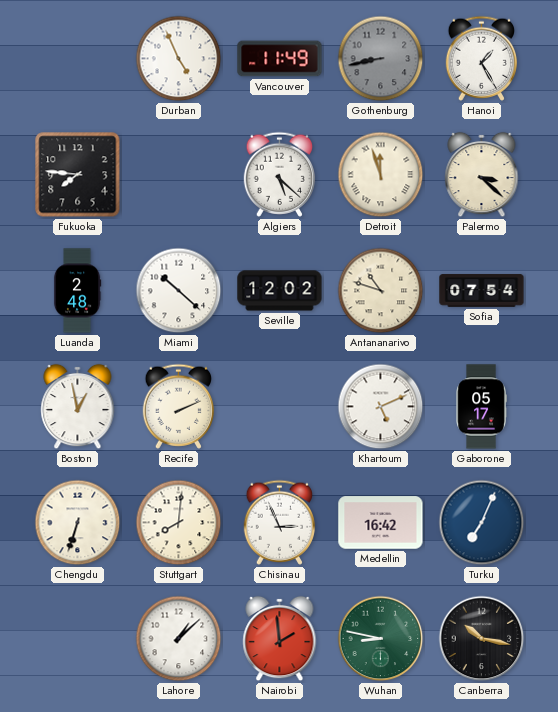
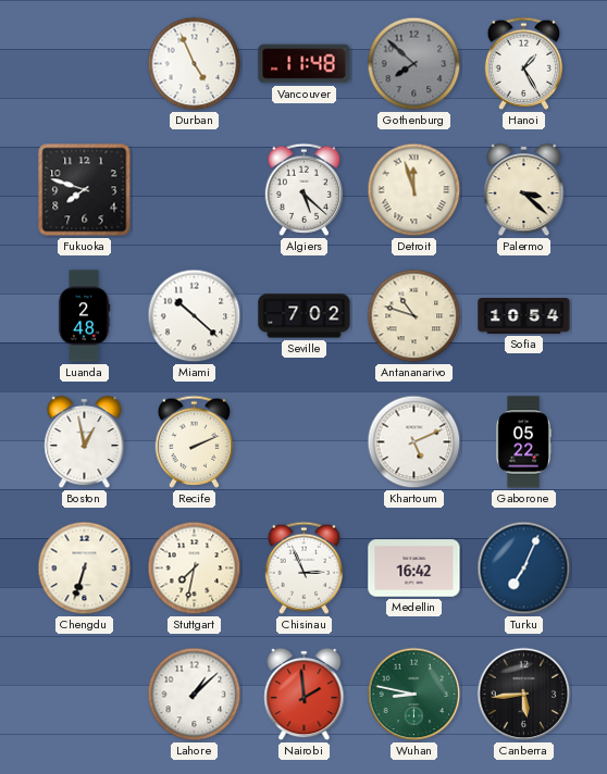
Vancouver: 11:49 -> 11:48 (305, 64)
Gothenburg: 8:43 -> 7:52 (414, 64)
Fukuoka: 7:46 -> 7:48 (85, 190)
Seville: 12:02 -> 7:02 (305, 316)
Sofia: 07:54 -> 10:54 (524, 316)
Gaborone: 05:17 -> 05:22 (523, 442)
Stuttgart: 8:01 -> 7:32 (195, 569)
Canberra: 10:17 -> 5:44 (524, 695)
